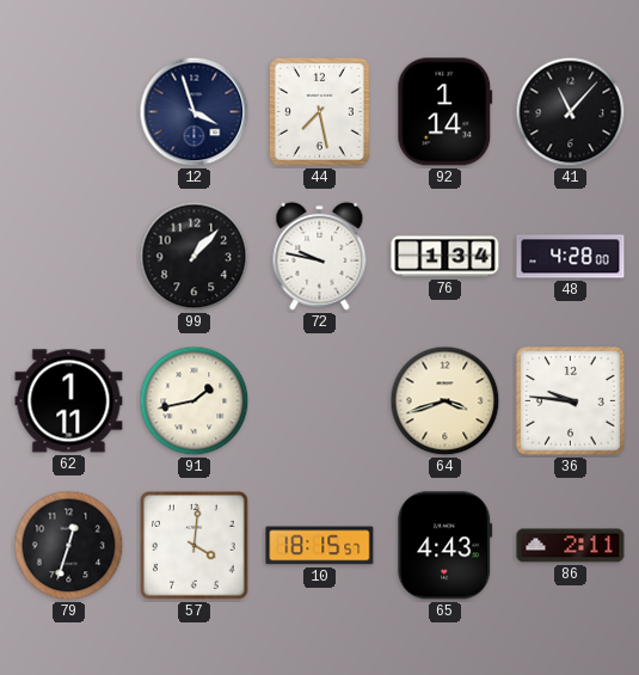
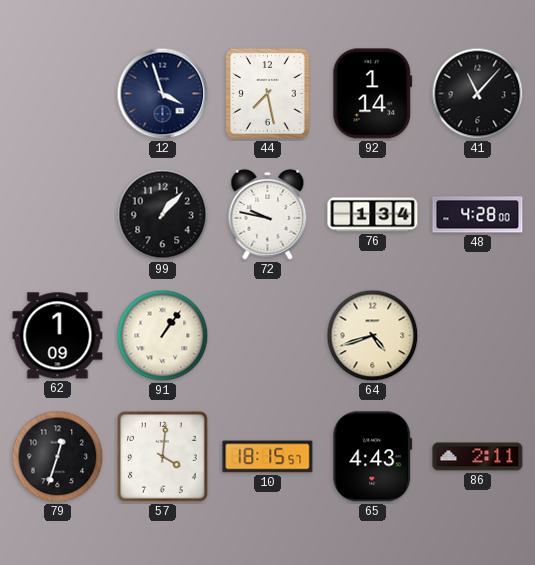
62: 1:11 -> 1:09 (58, 336)
91: 1:43 -> 1:06 (163, 336)
64: 3:42 -> 4:42 (373, 336)
36: 9:46 -> none (571, 401)
